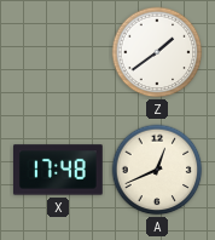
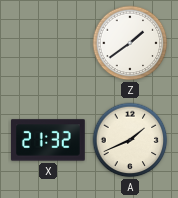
X: 17:48 -> 21:32 (49, 140)
A: 12:41 -> 1:41 (130, 140)
